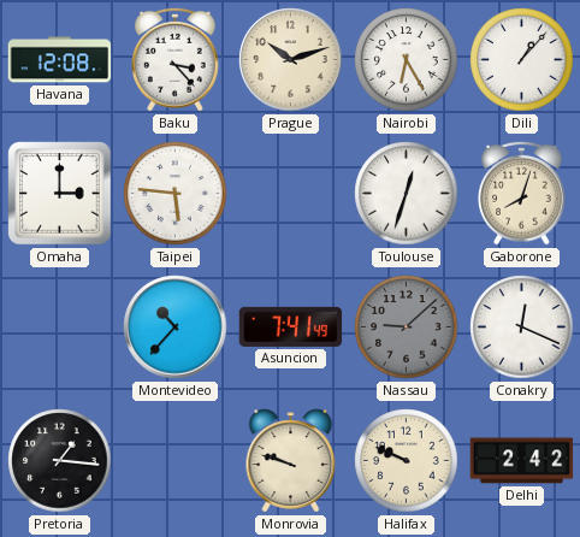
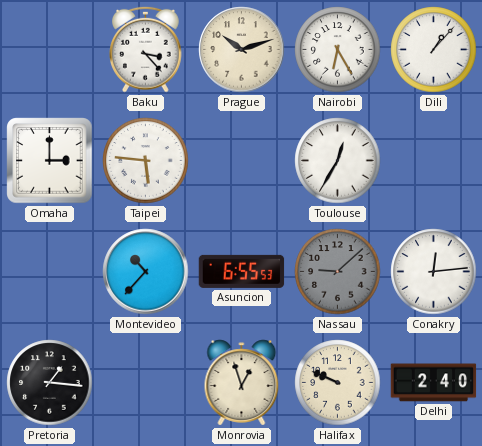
Havana: 12:08 -> none (60, 60)
Toulouse: 12:33 -> 12:35 (338, 161)
Gaborone: 8:03 -> none (522, 193)
Asuncion: 7:41 -> 6:55 (242, 271)
Conakry: 12:19 -> 12:14 (434, 272)
Monrovia: 9:48 -> 12:57 (242, 383)
Delhi: 2:42 -> 2:40 (434, 383)
